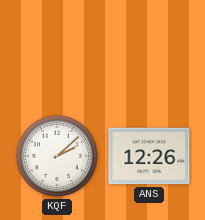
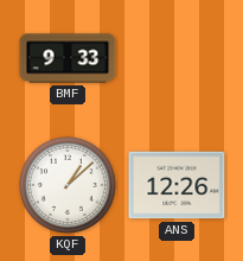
BMF: none -> 9:33 (68, 58)
KQF: 2:08 -> 1:08 (68, 185)
